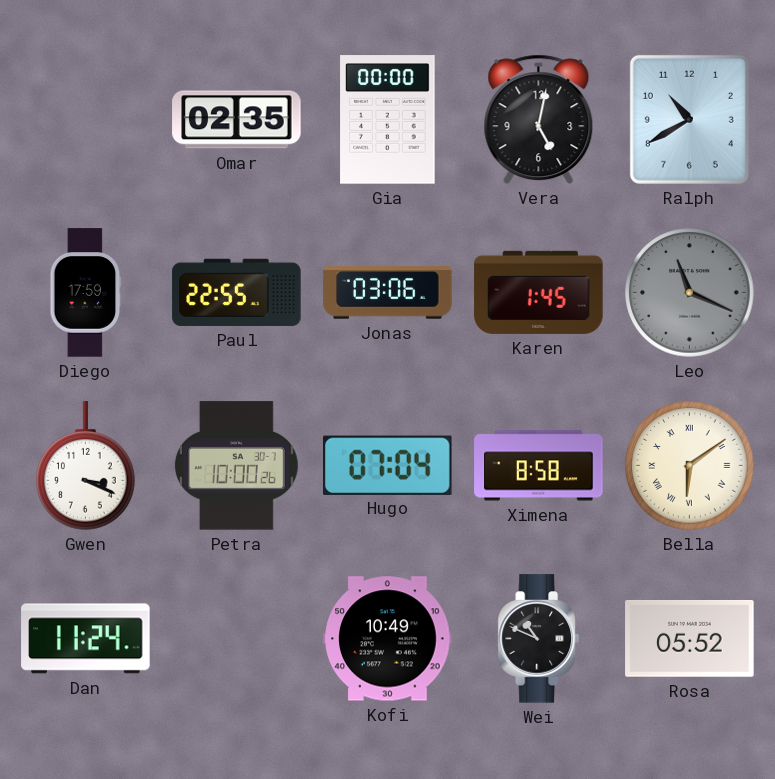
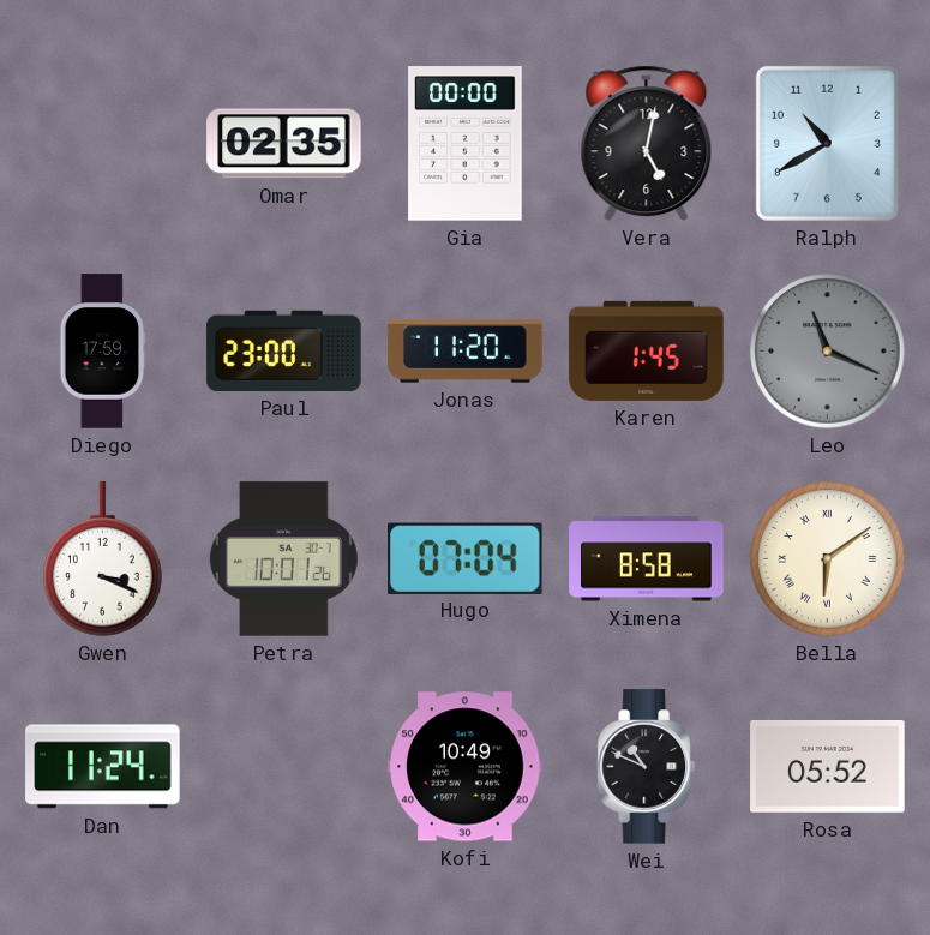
Paul: 22:55 -> 23:00 (284, 350)
Jonas: 03:06 -> 11:20 (466, 352)
Petra: 10:00 -> 10:01 (284, 559)
